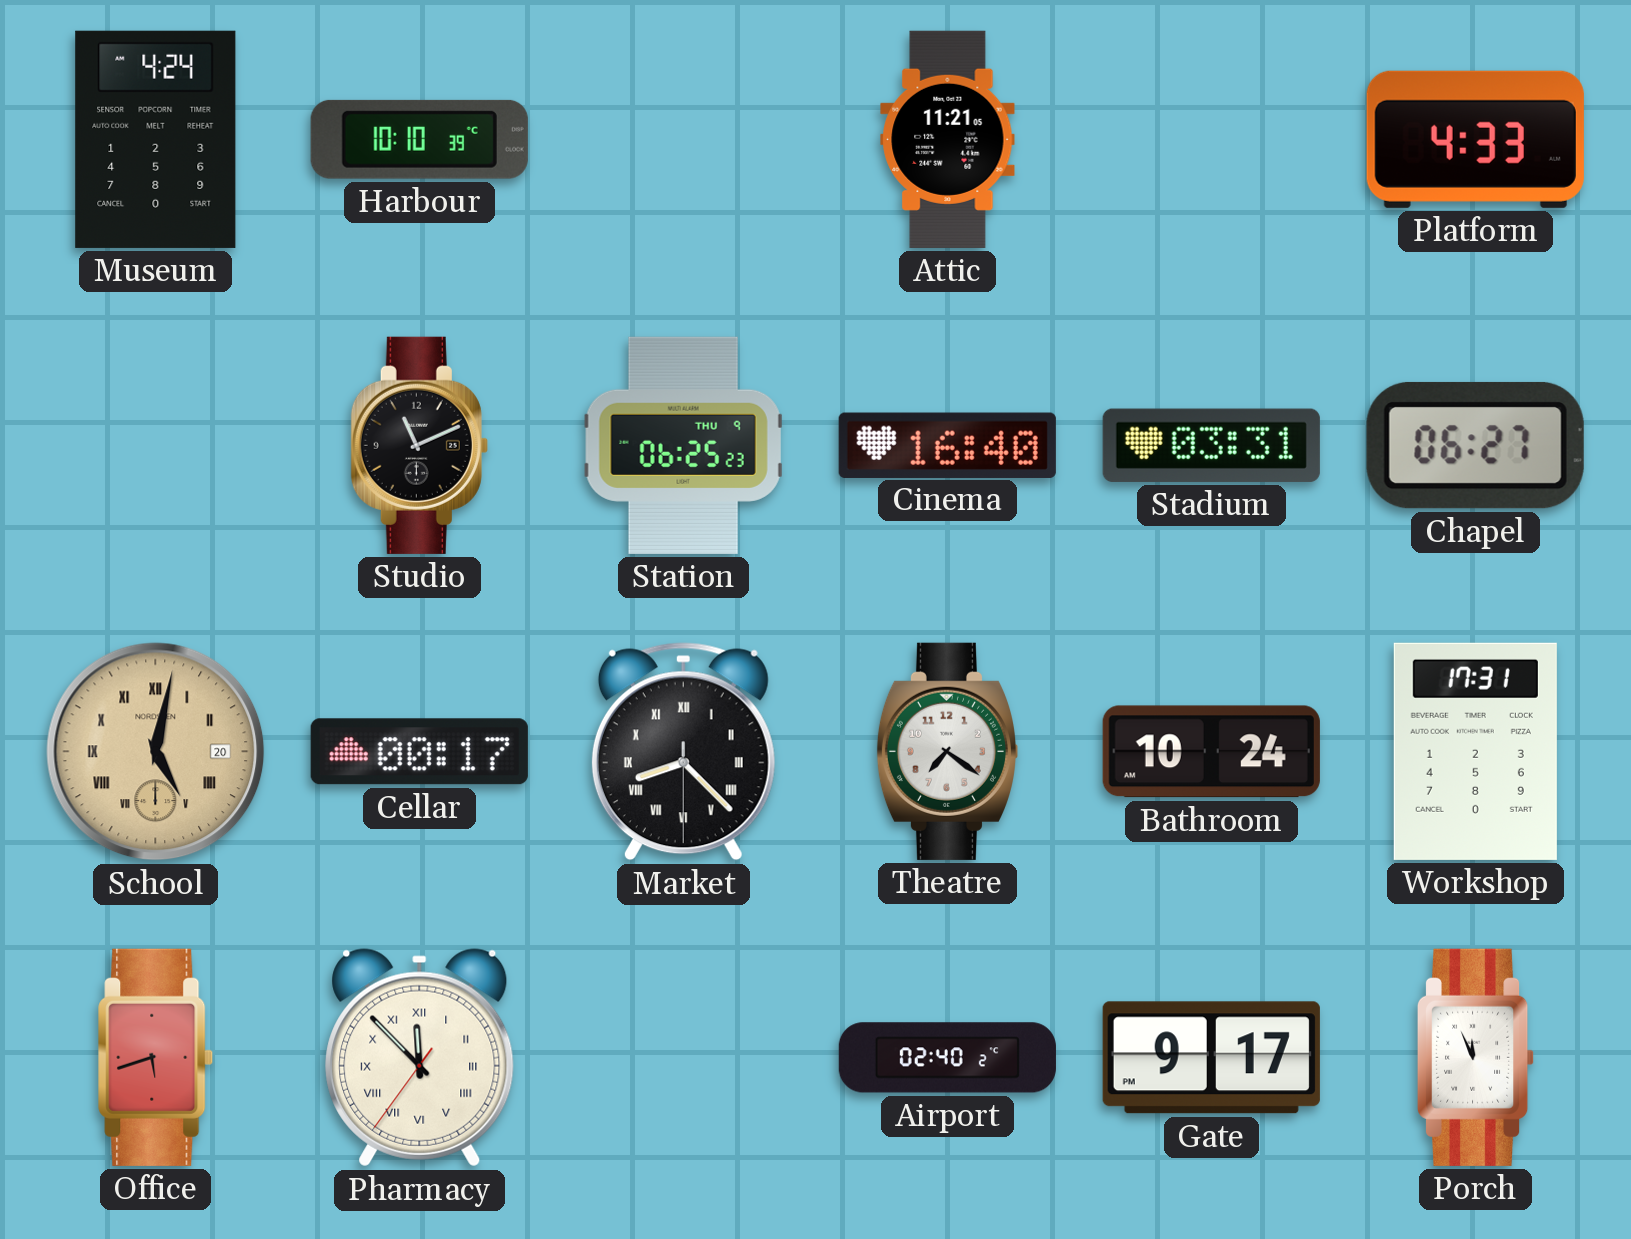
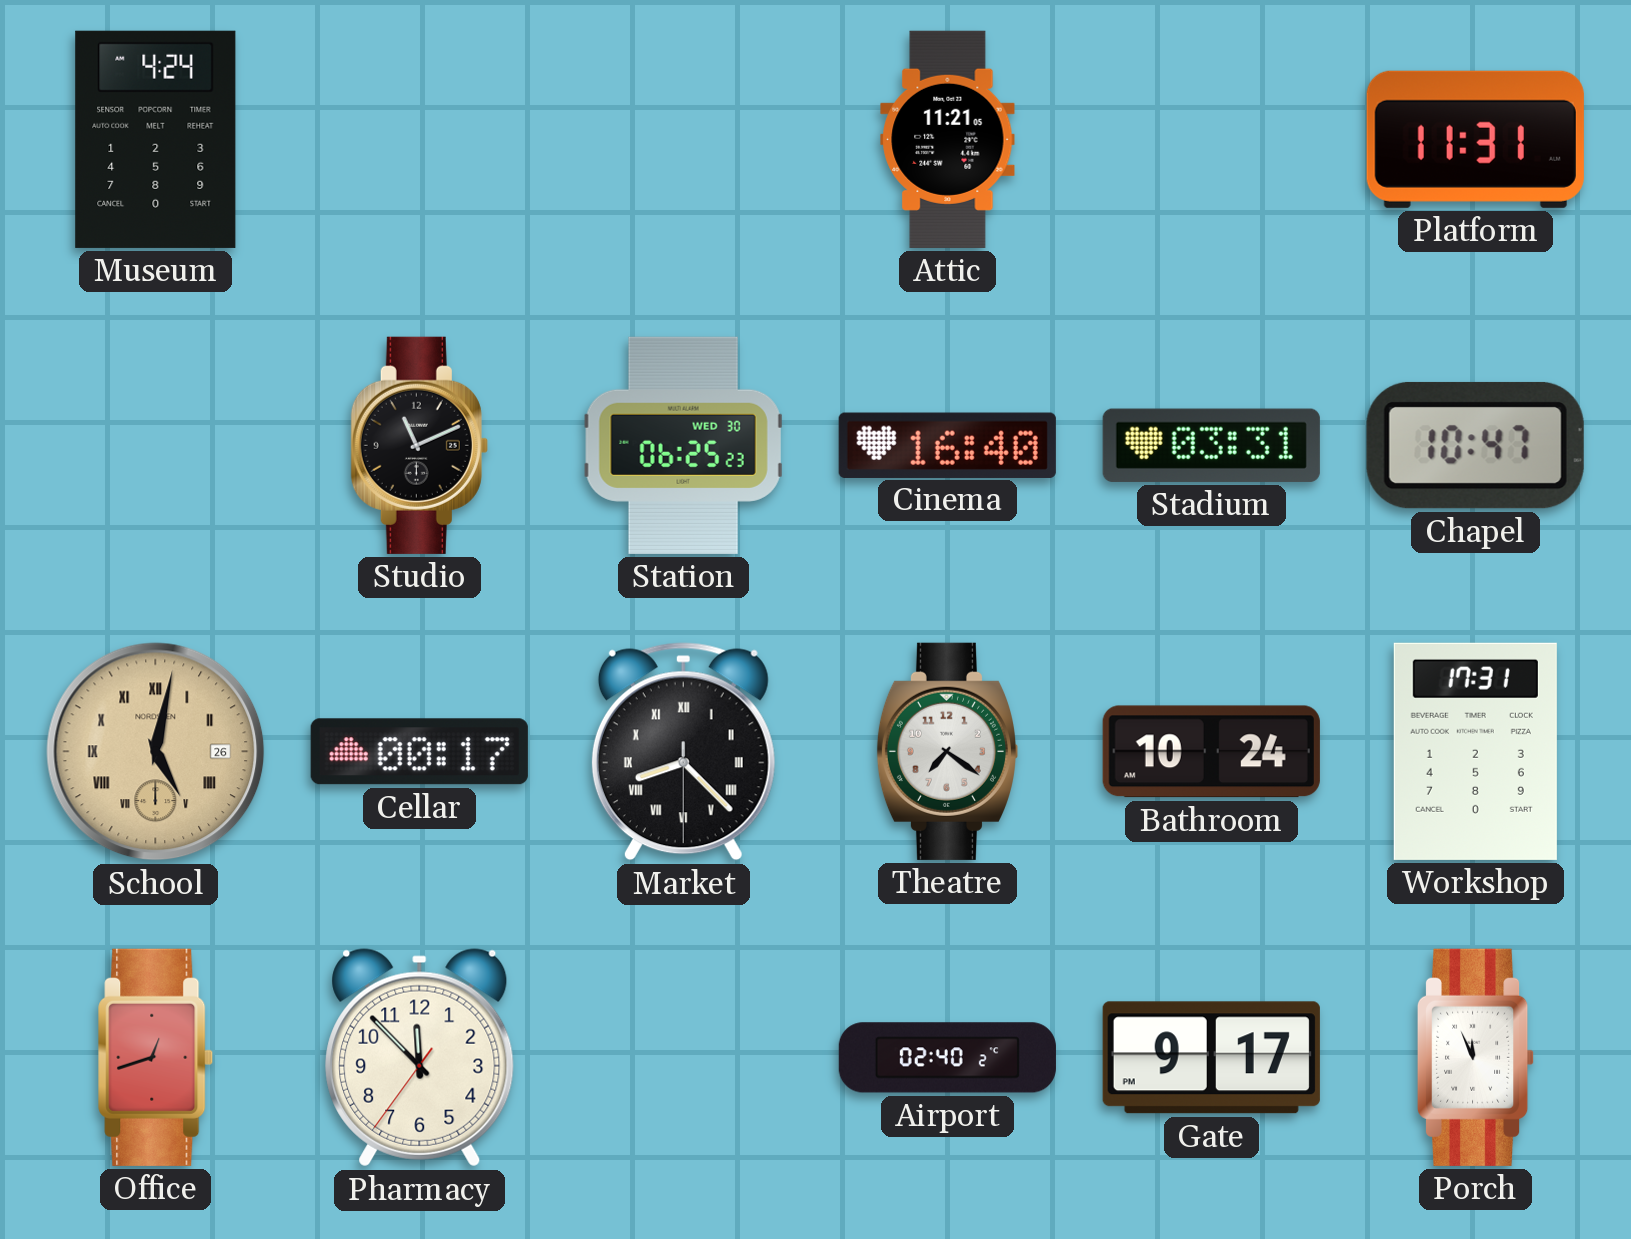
Harbour: 10:10 -> none (419, 139)
Platform: 4:33 -> 11:31 (1475, 139)
Station date: THU 9 -> WED 30 (684, 445)
Chapel: 06:27 -> 10:47 (1475, 445)
School date: 20 -> 26 (156, 752)
Office: 5:42 -> 12:42 (156, 1057)
Pharmacy numerals: Roman -> Arabic (420, 1058)
